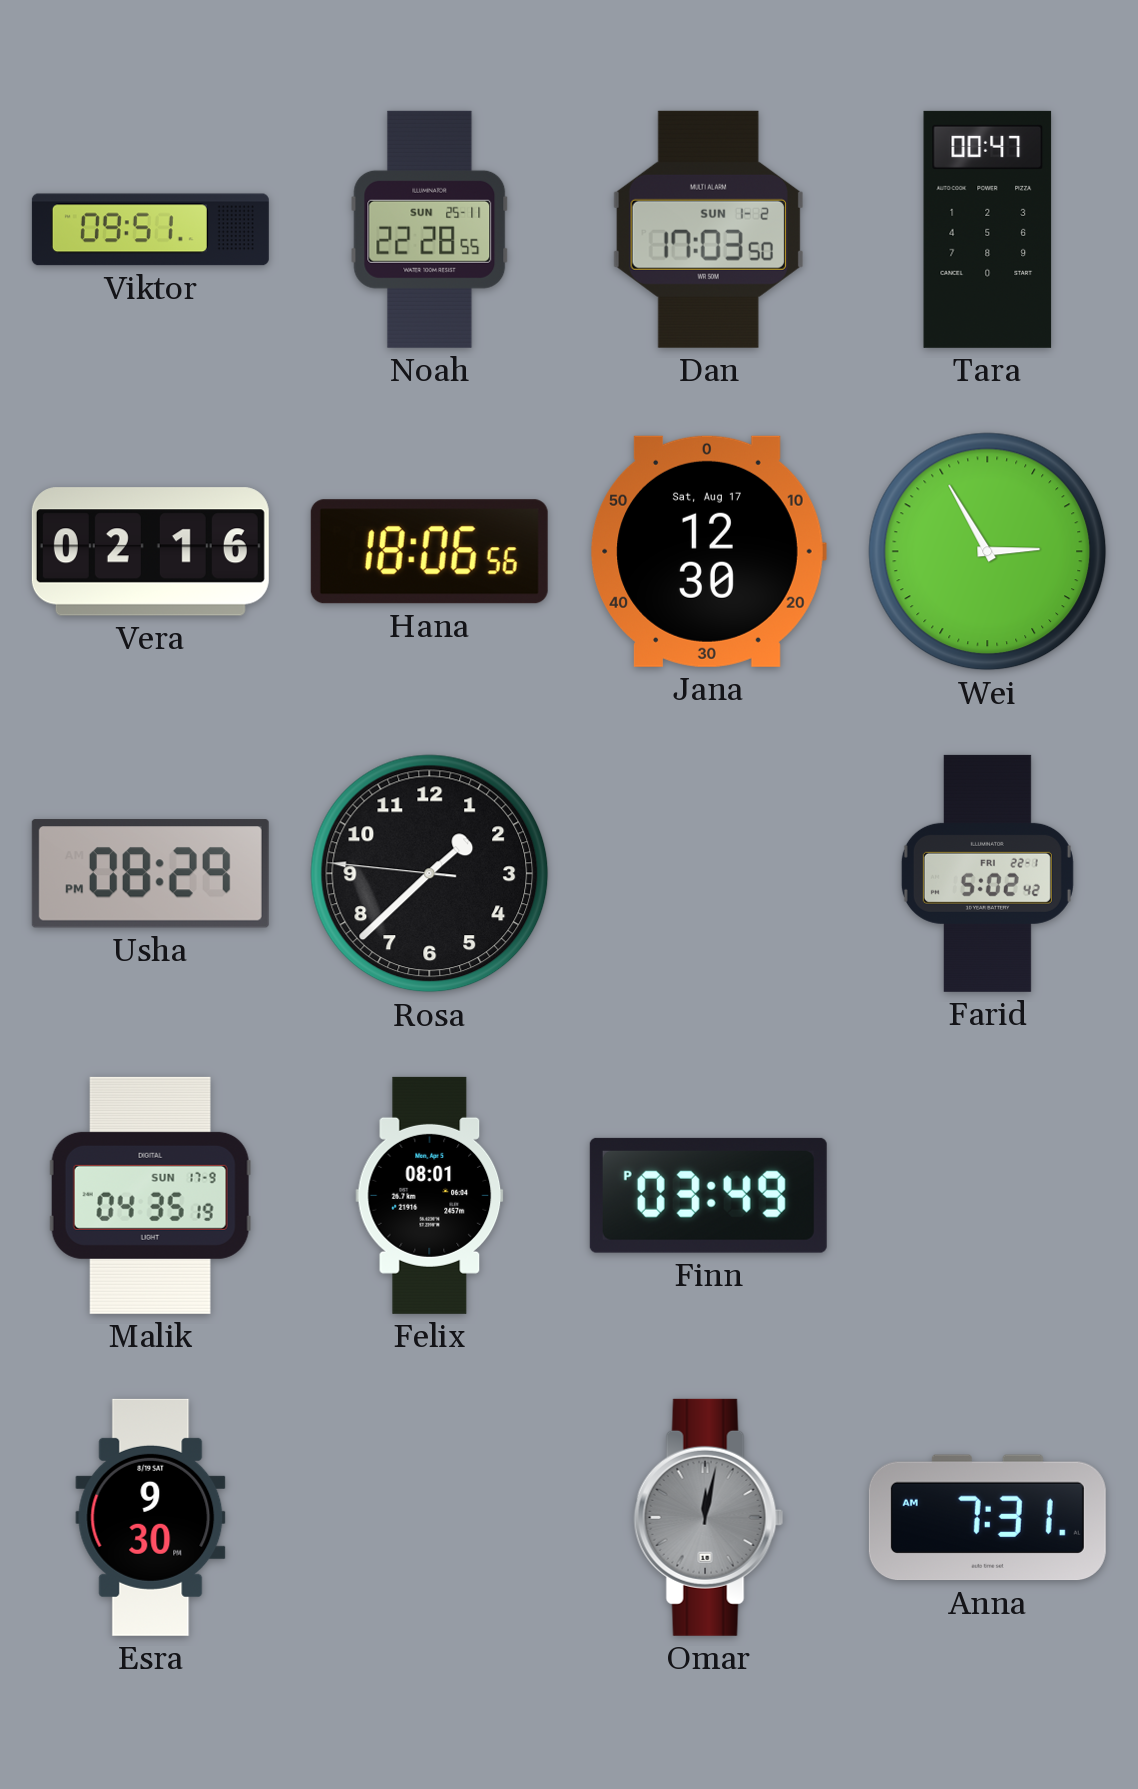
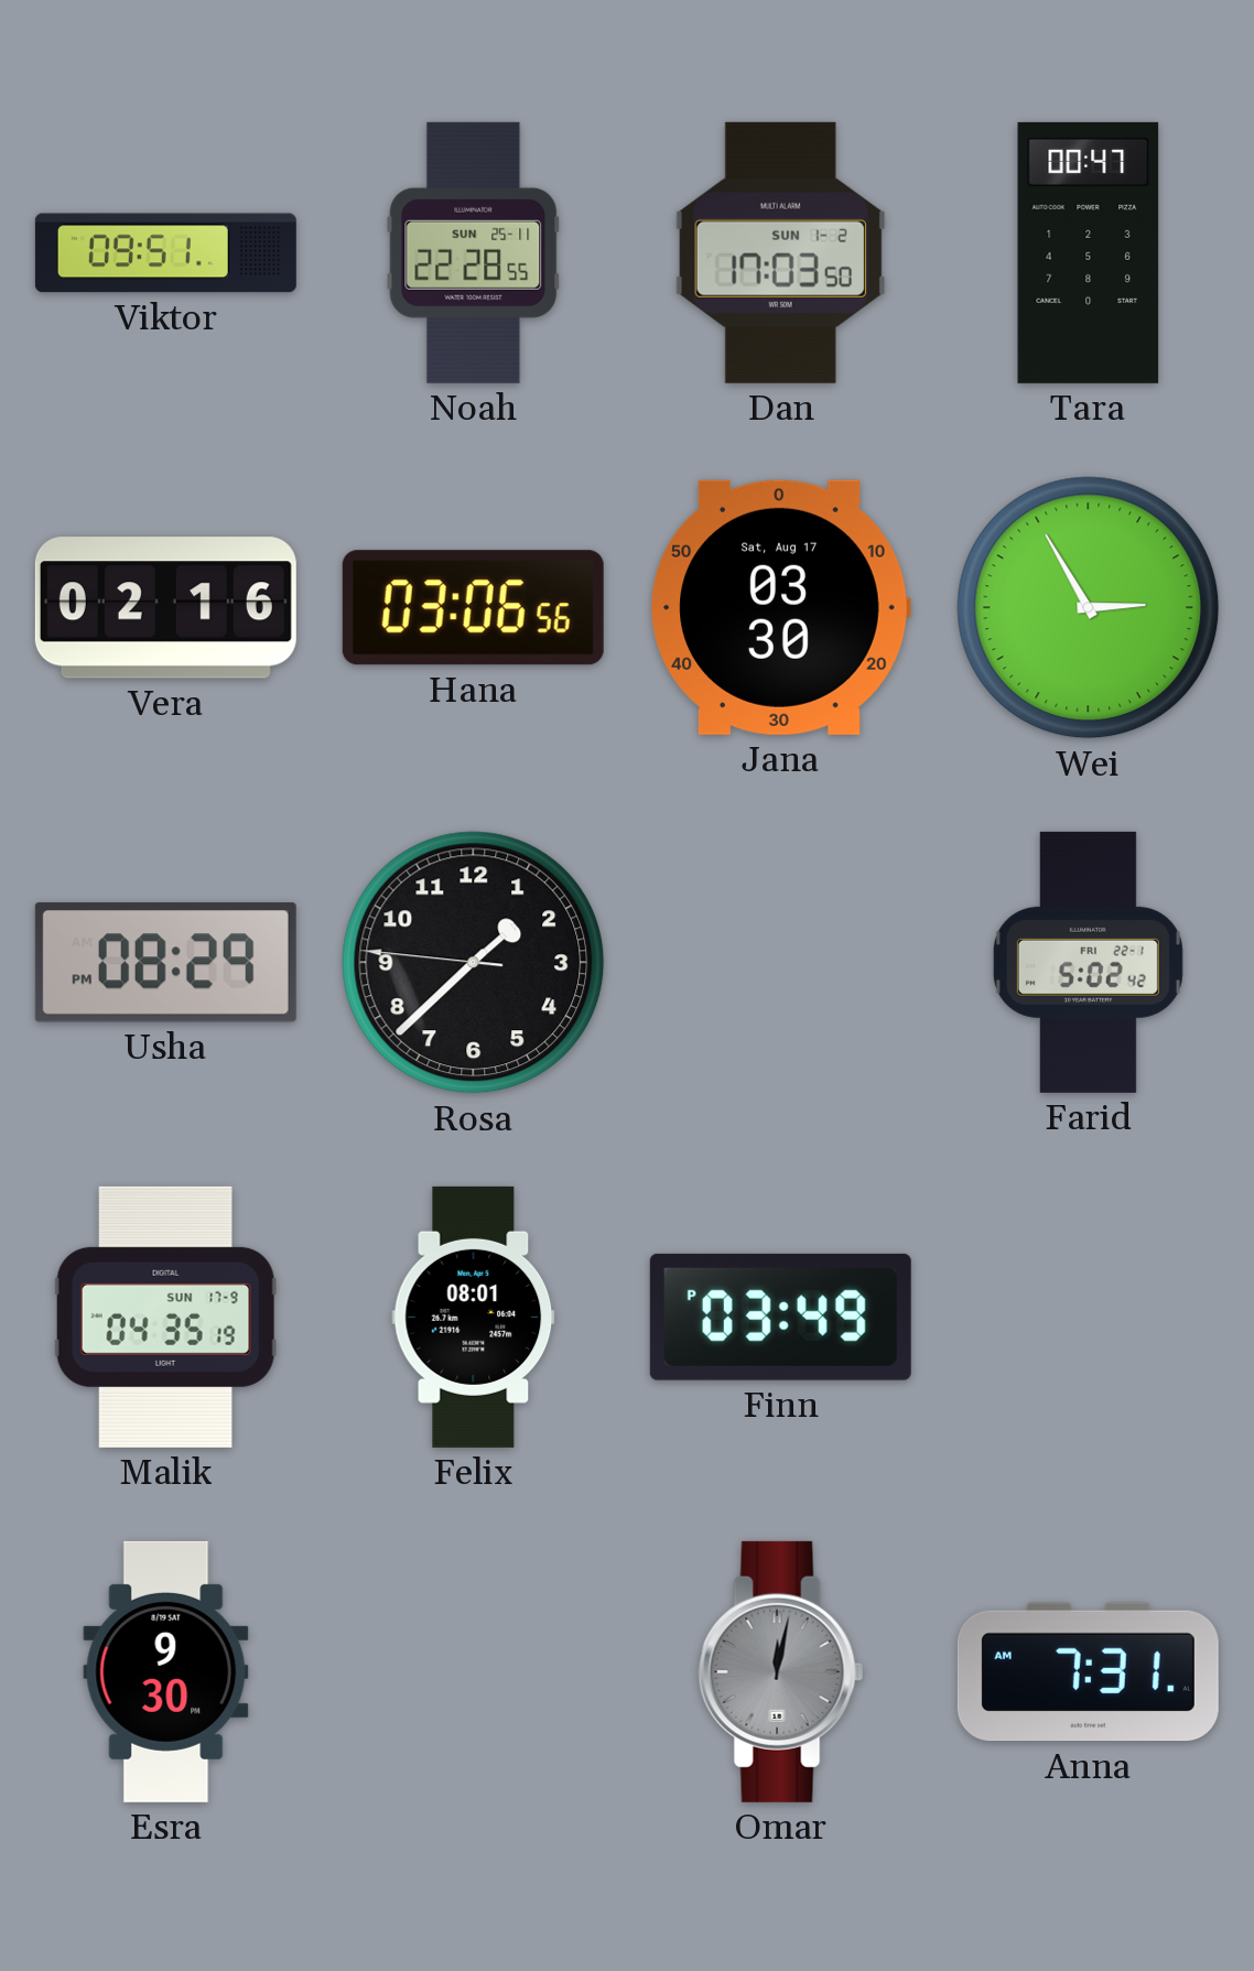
Hana: 18:06 -> 03:06 (473, 608)
Jana: 12:30 -> 03:30 (780, 607)
